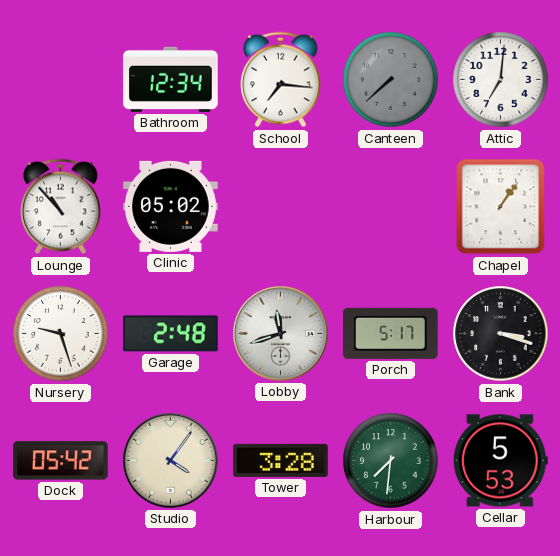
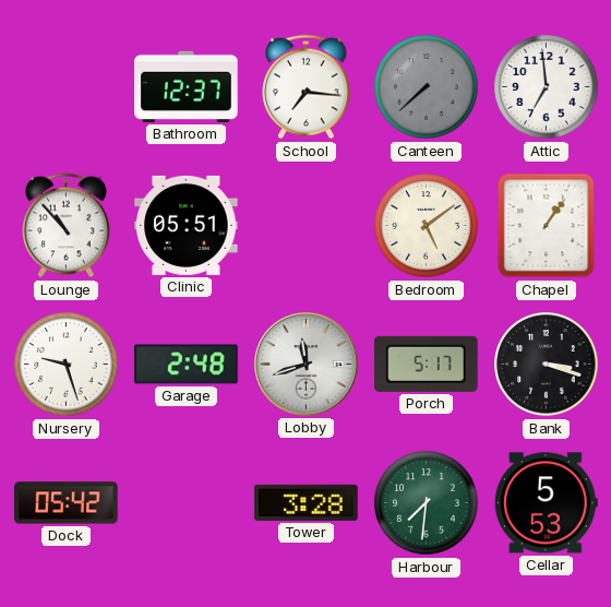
Bathroom: 12:34 -> 12:37 (187, 86)
Attic: 7:01 -> 6:59 (547, 87)
Clinic: 05:02 -> 05:51 (187, 225)
Bedroom: none -> 5:09 (427, 226)
Studio: 4:06 -> none (171, 461)
